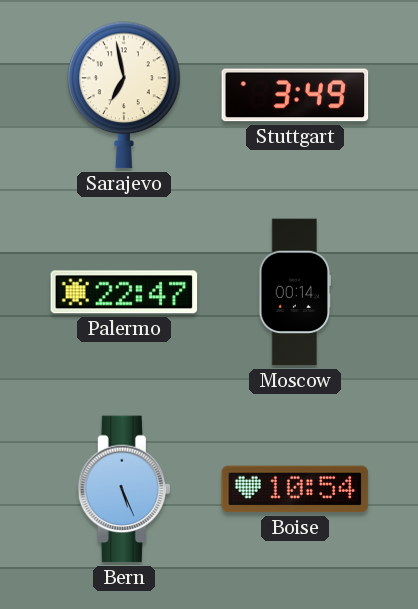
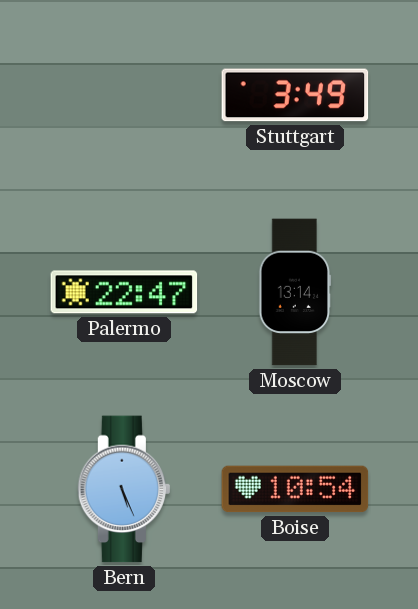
Sarajevo: 6:58 -> none (125, 95)
Moscow: 00:14 -> 13:14 (295, 292)
